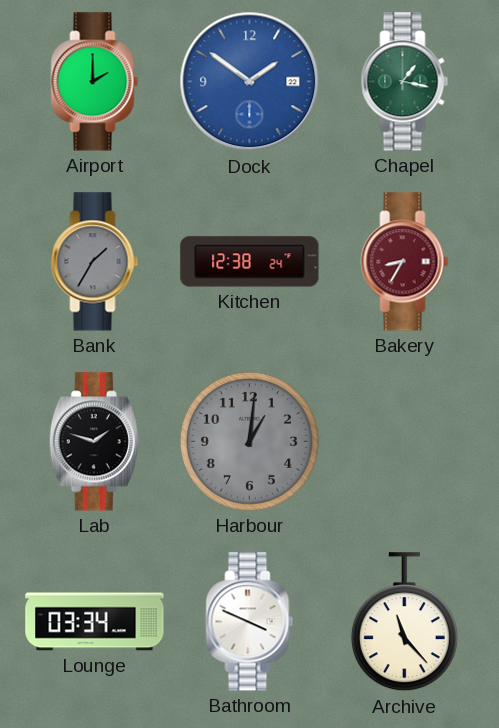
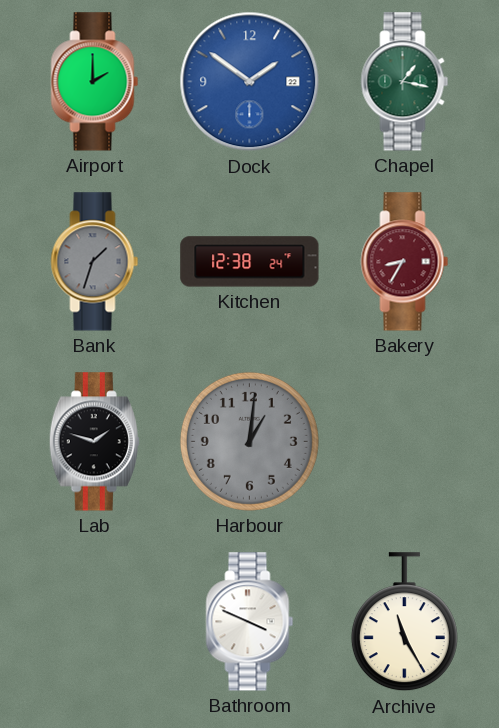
Bank: 1:35 -> 1:33 (95, 262)
Lounge: 03:34 -> none (95, 622)
Archive: 11:23 -> 11:25 (404, 622)
